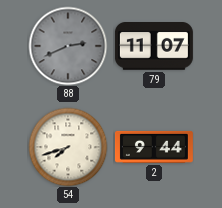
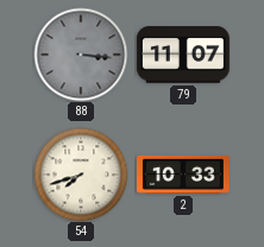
88: 2:41 -> 3:16 (81, 55)
2: 9:44 -> 10:33 (183, 175)
